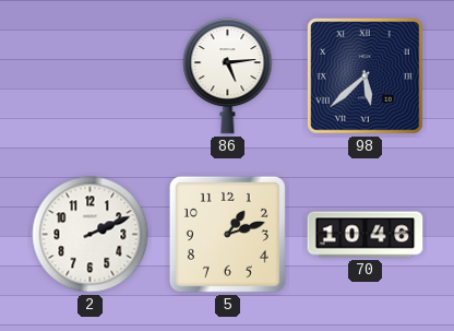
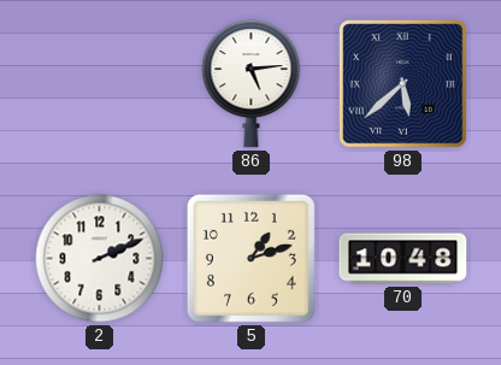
70: 10:46 -> 10:48 (403, 259)
